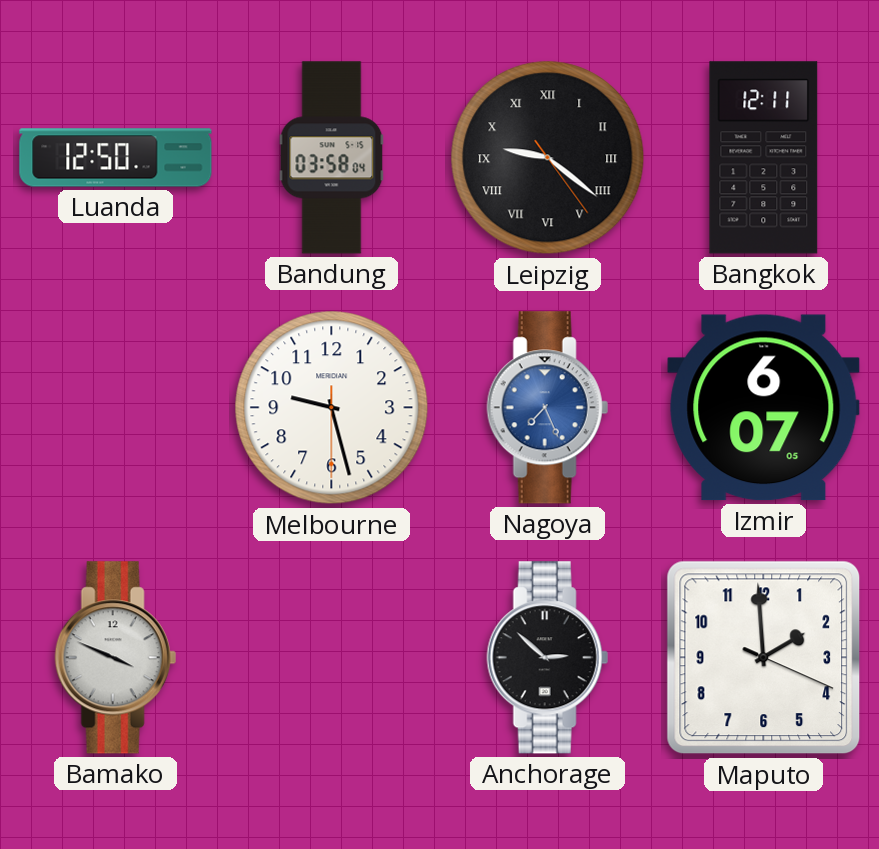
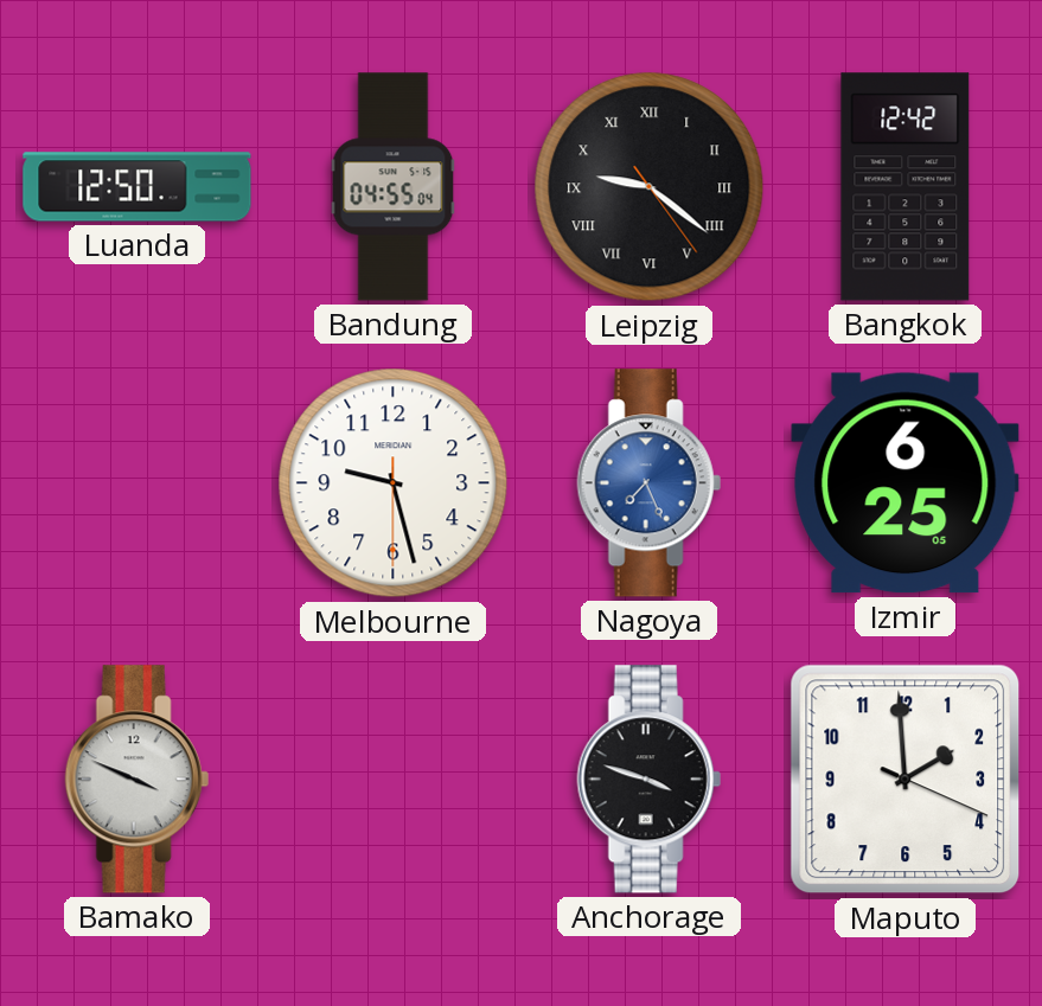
Bandung: 03:58 -> 04:55 (394, 187)
Bangkok: 12:11 -> 12:42 (906, 187)
Izmir: 6:07 -> 6:25 (906, 483)
Anchorage: 2:52 -> 3:48 (648, 780)
